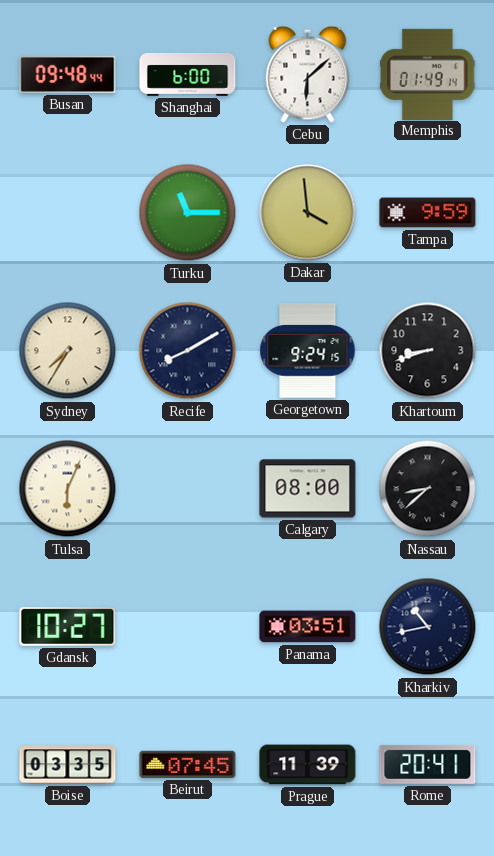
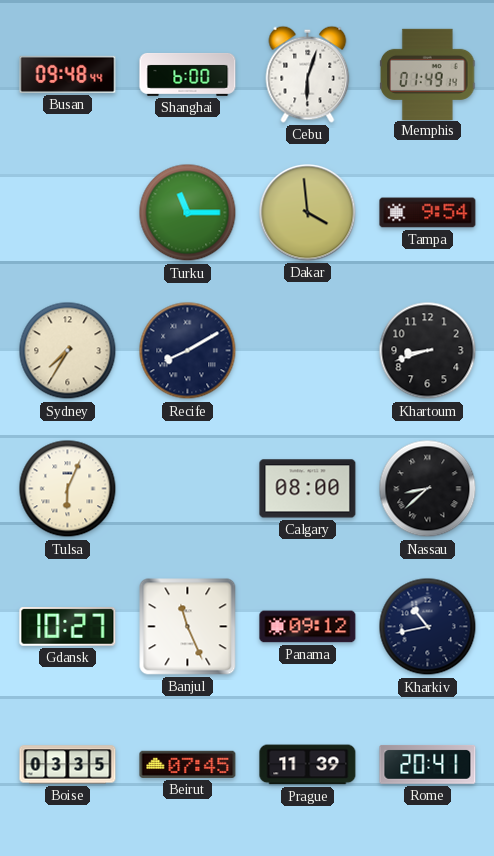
Cebu: 6:08 -> 6:03 (308, 74)
Tampa: 9:59 -> 9:54 (428, 213)
Georgetown: 9:24 -> none (308, 351)
Banjul: none -> 11:26 (188, 627)
Panama: 03:51 -> 09:12 (308, 627)
